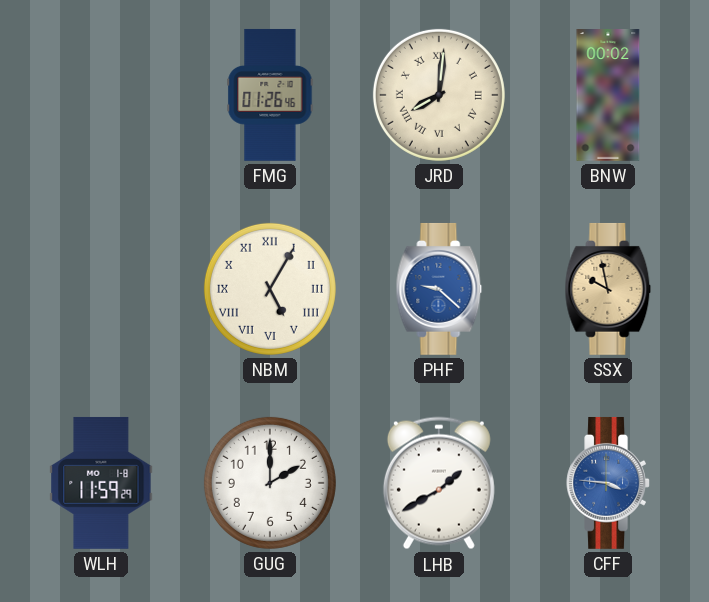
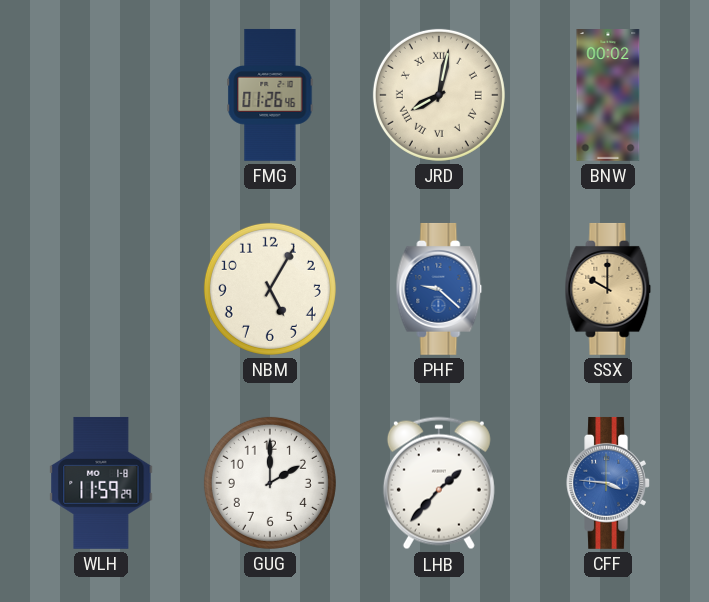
JRD: 8:01 -> 8:02 (439, 95)
NBM numerals: Roman -> Arabic (270, 289)
SSX: 9:58 -> 10:00 (608, 289)
LHB: 1:40 -> 1:37 (439, 483)
